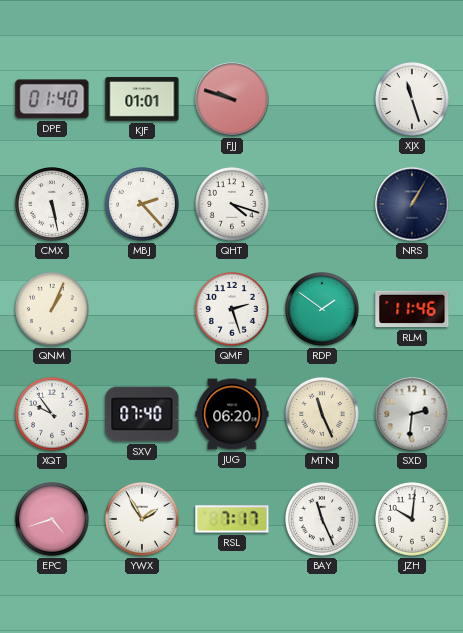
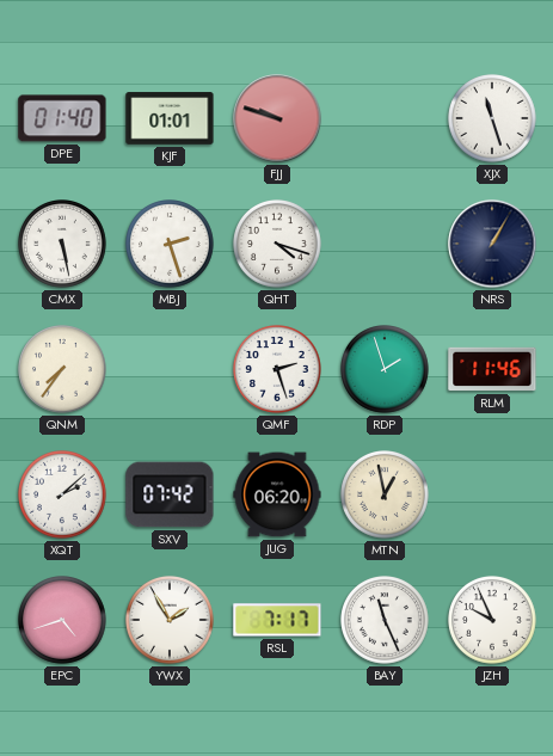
MBJ: 2:23 -> 2:27 (171, 245)
QNM: 1:04 -> 7:36 (63, 370)
RDP: 1:51 -> 1:57 (386, 370)
XQT: 9:54 -> 2:08 (63, 496)
SXV: 07:40 -> 07:42 (170, 494)
MTN: 11:26 -> 12:58 (386, 496)
SXD: 2:31 -> none (412, 414)
JZH: 10:01 -> 9:56 (493, 621)
